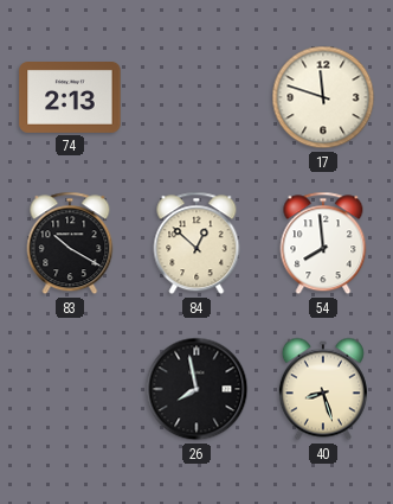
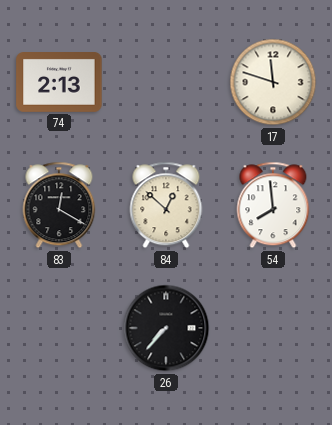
83: 10:20 -> 12:20 (59, 205)
26: 7:58 -> 7:37 (166, 328)
40: 8:27 -> none (323, 389)
